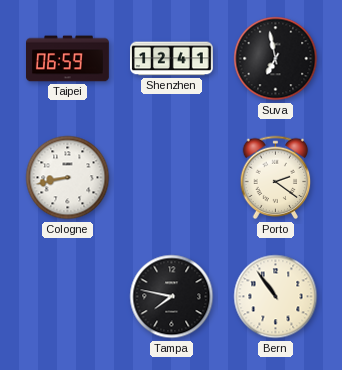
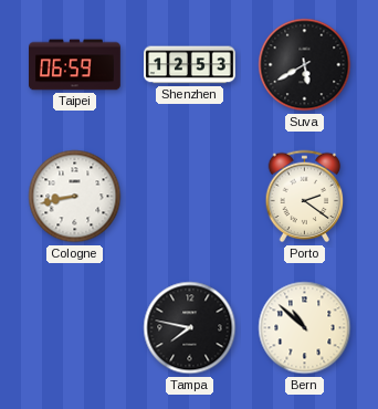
Shenzhen: 12:41 -> 12:53 (190, 65)
Suva: 6:58 -> 5:40 (305, 65)
Bern: 10:54 -> 10:52 (305, 328)
